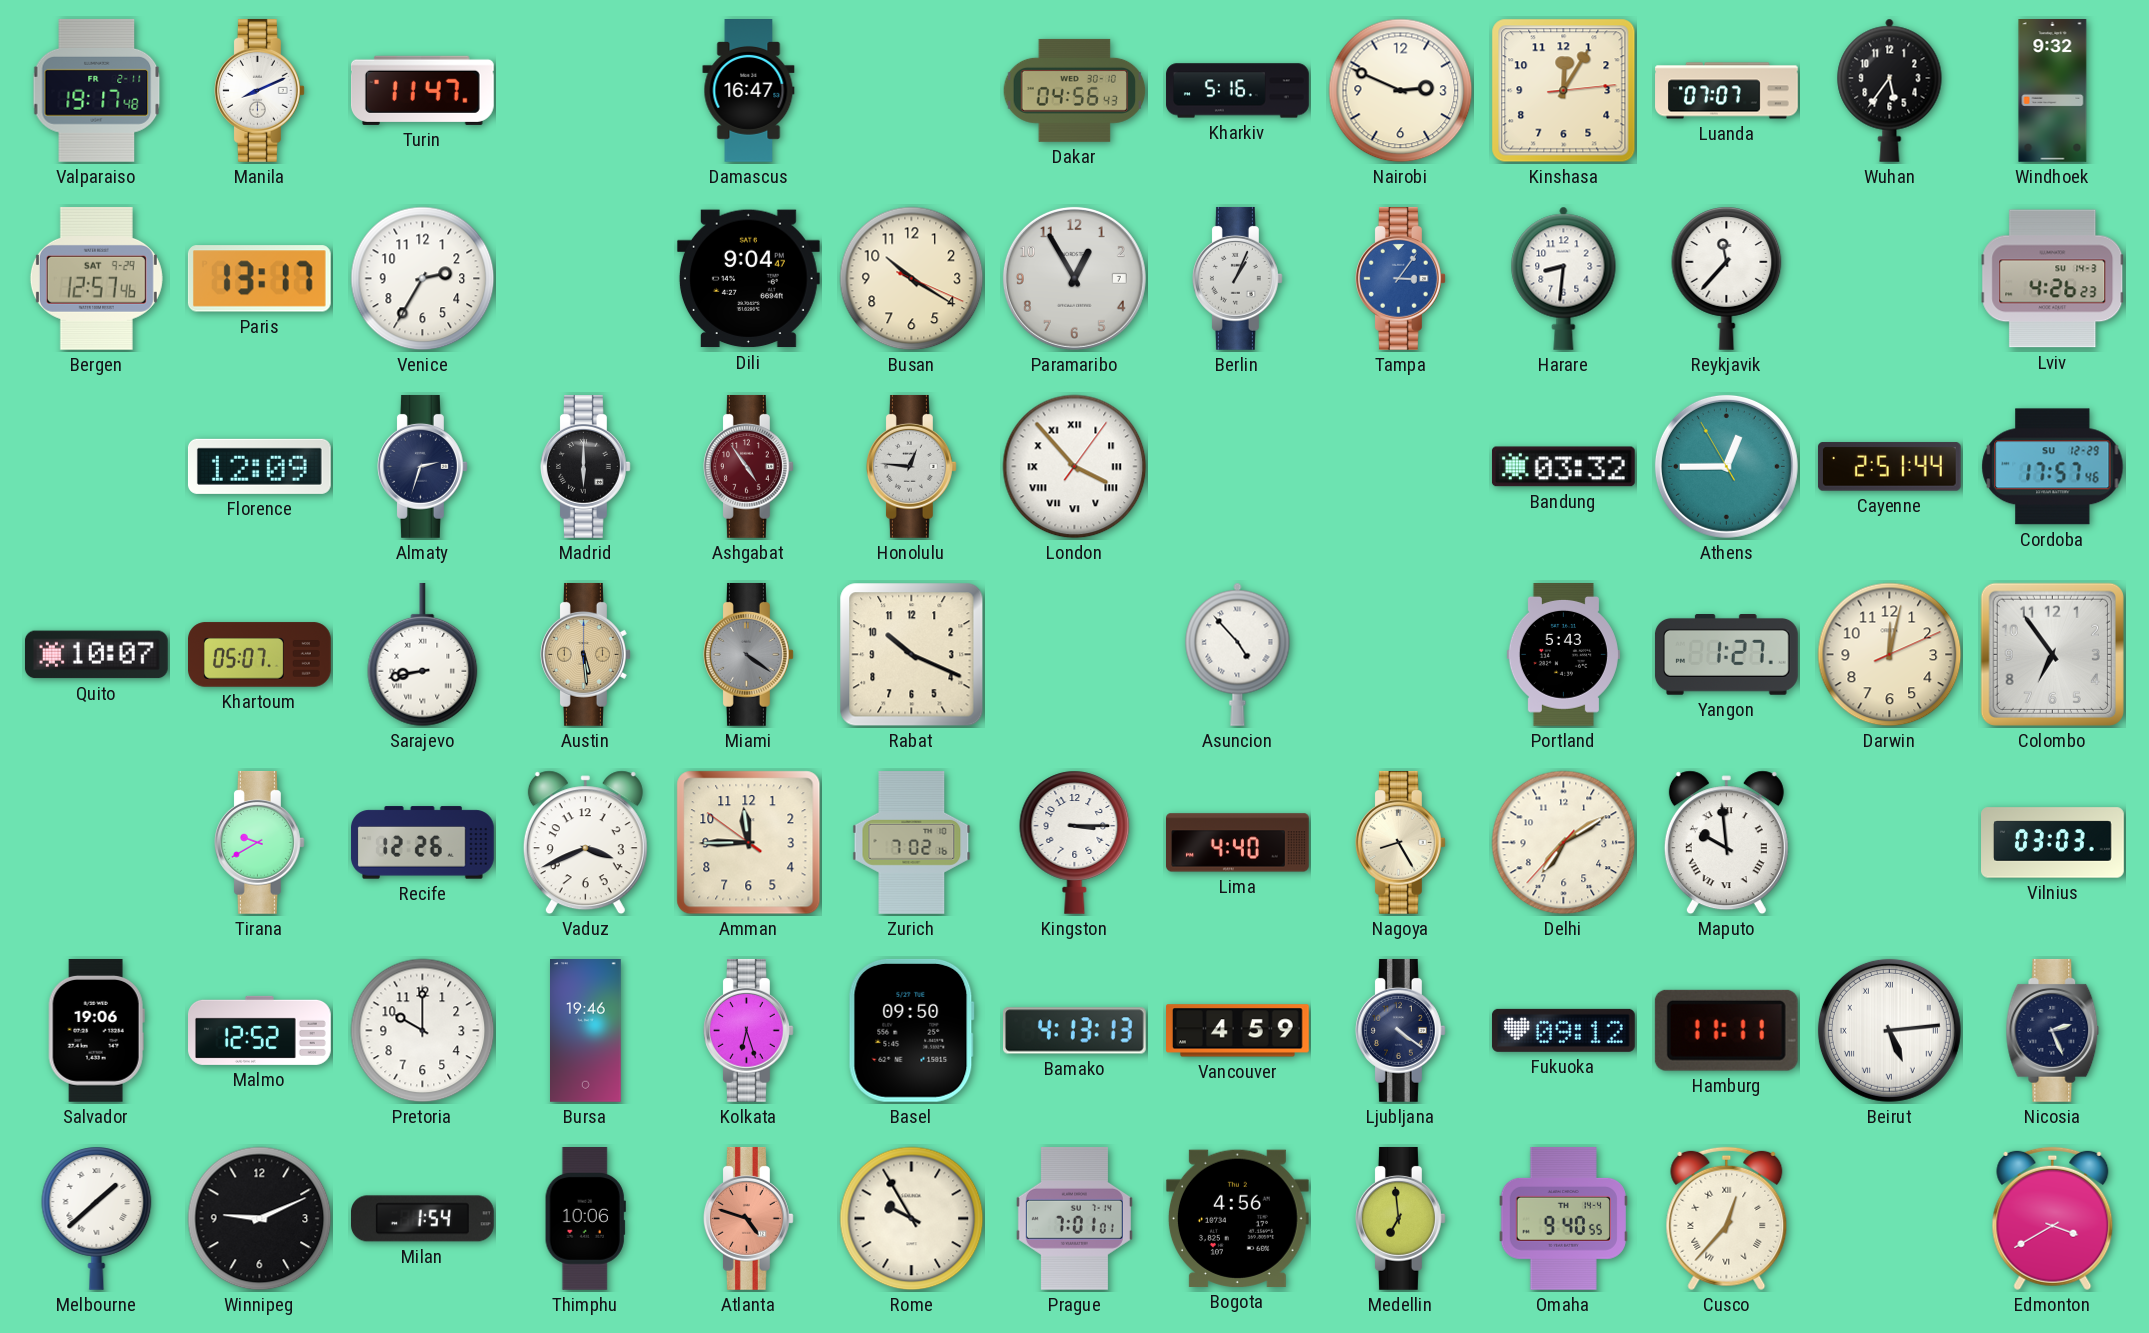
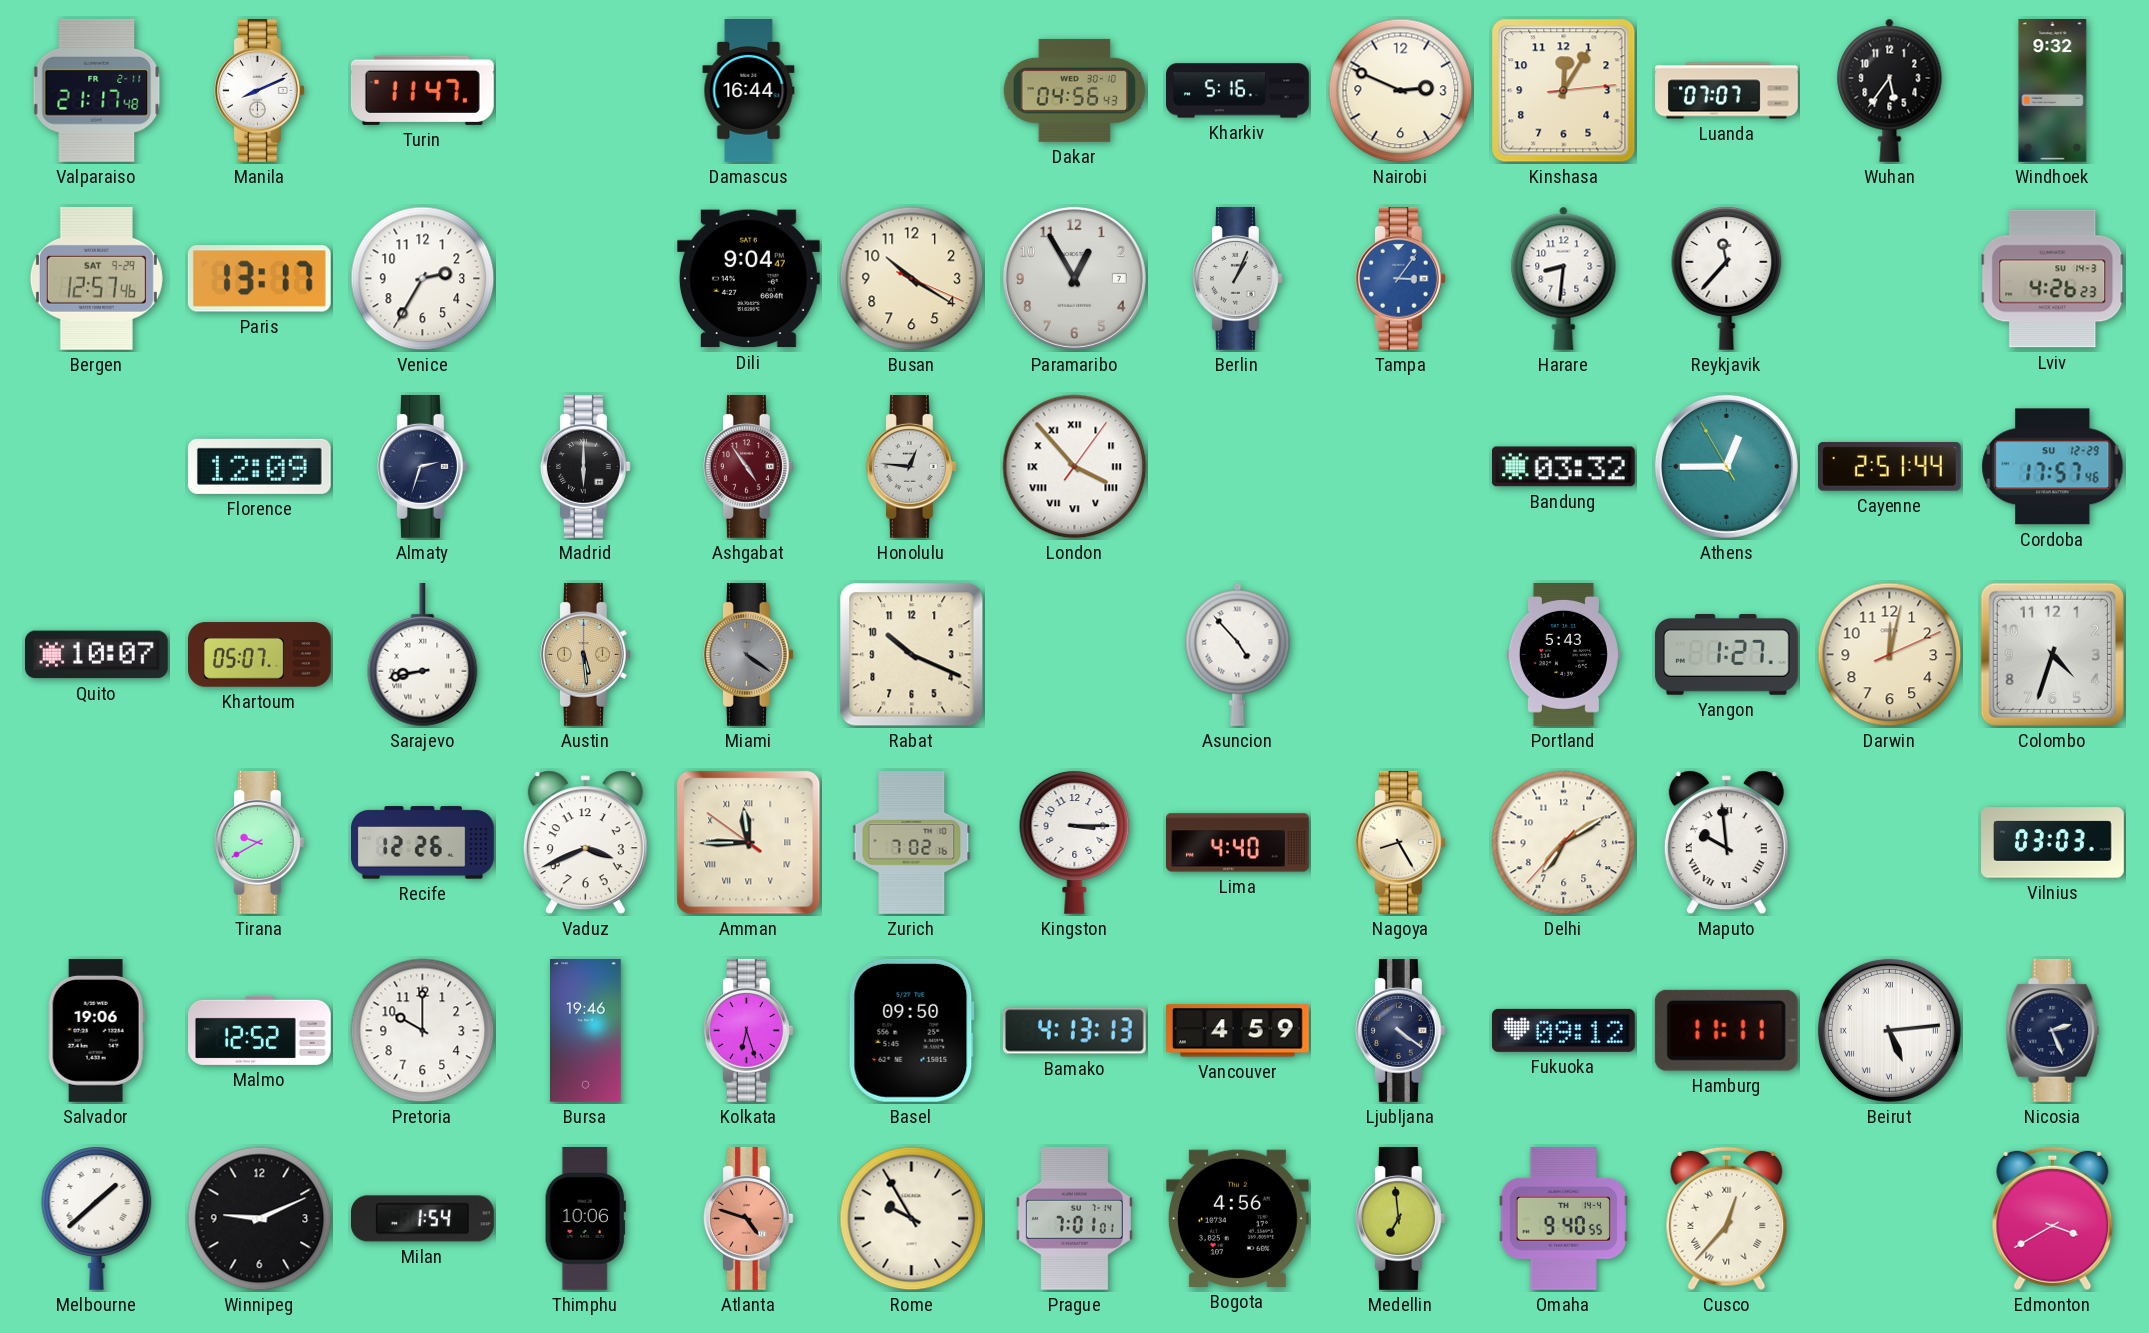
Valparaiso: 19:17 -> 21:17 (97, 90)
Damascus: 16:47 -> 16:44 (749, 91)
Colombo: 6:54 -> 4:33 (2052, 654)
Amman numerals: Arabic -> Roman (749, 843)
